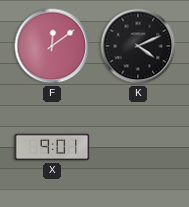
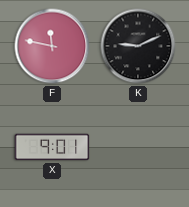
F: 12:09 -> 11:47 (52, 46)
K: 4:11 -> 9:11 (138, 46)
